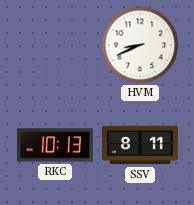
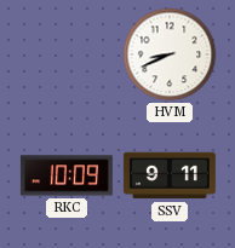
RKC: 10:13 -> 10:09 (67, 175)
SSV: 8:11 -> 9:11 (170, 175)
